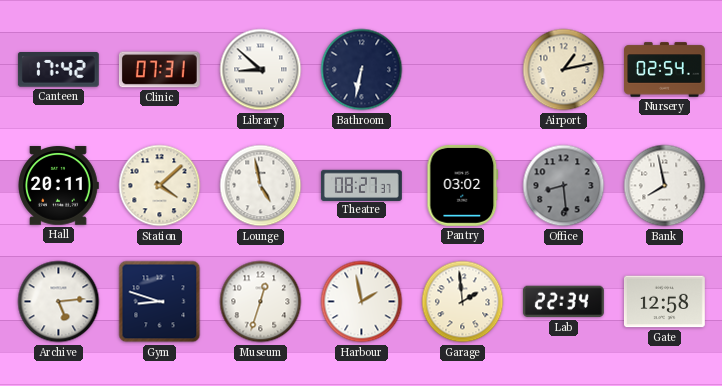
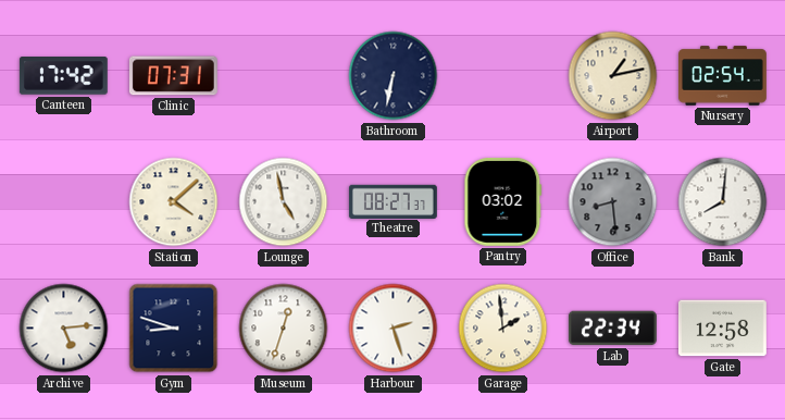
Library: 8:52 -> none (261, 70)
Hall: 20:11 -> none (58, 186)
Bank: 7:58 -> 8:01 (723, 202)
Harbour: 1:58 -> 2:27 (394, 329)
